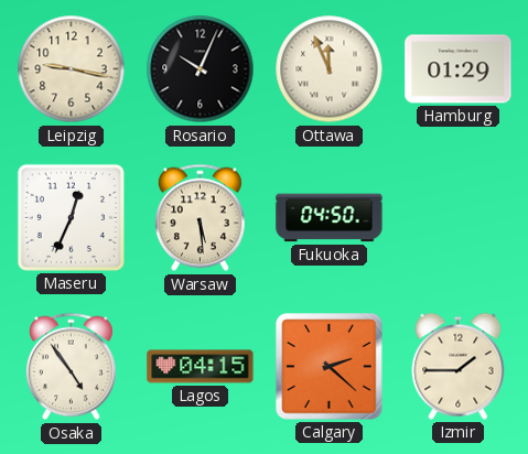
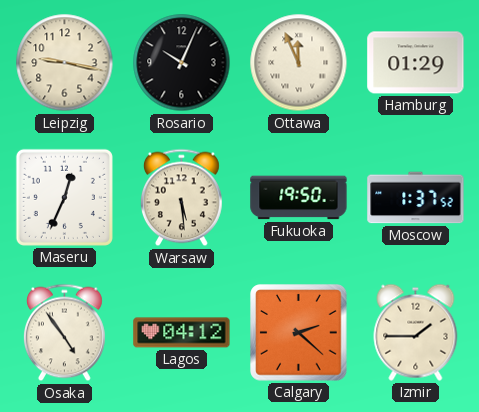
Fukuoka: 04:50 -> 19:50 (299, 198)
Moscow: none -> 1:37 (416, 198)
Lagos: 04:15 -> 04:12 (182, 333)
